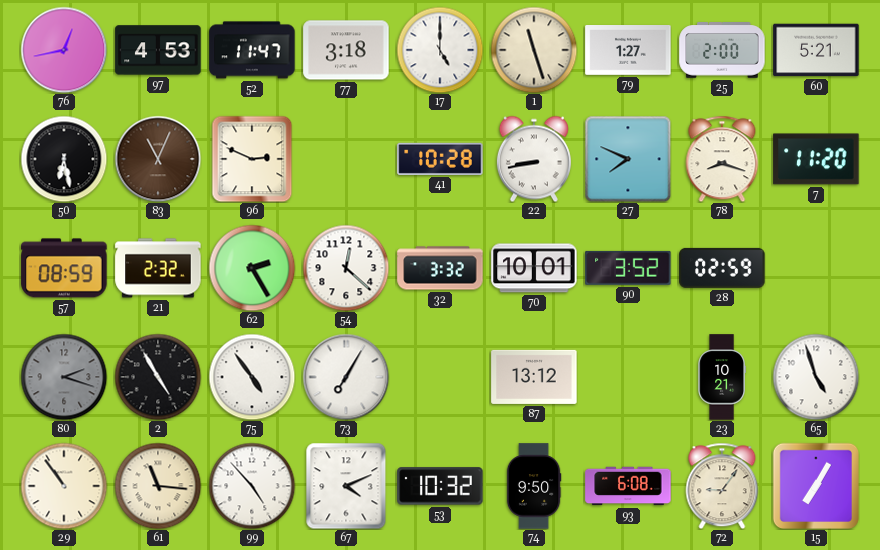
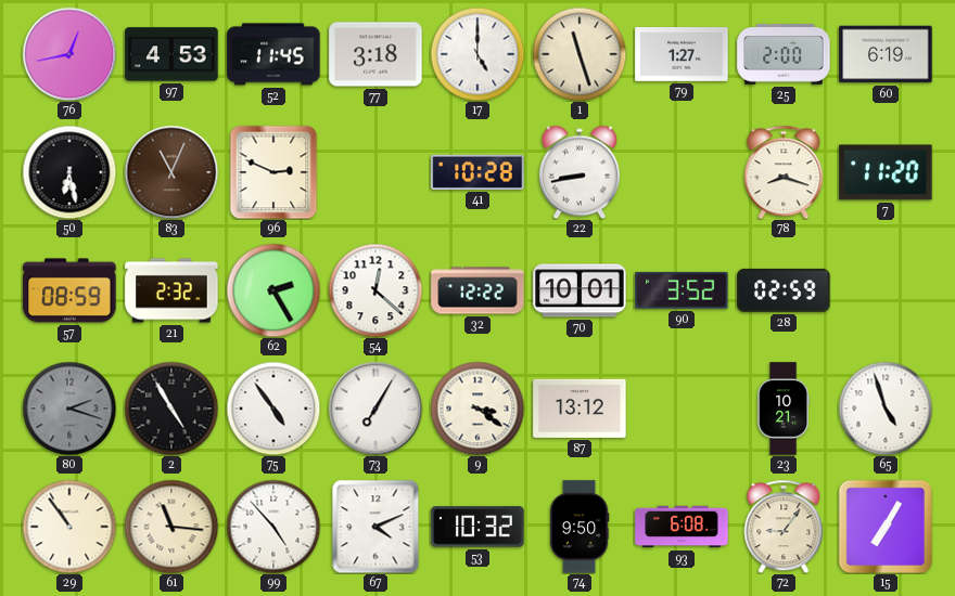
52: 11:47 -> 11:45 (273, 54)
60: 5:21 -> 6:19 (886, 54)
27: 7:49 -> none (628, 159)
32: 3:32 -> 12:22 (477, 290)
9: none -> 3:21 (477, 409)
